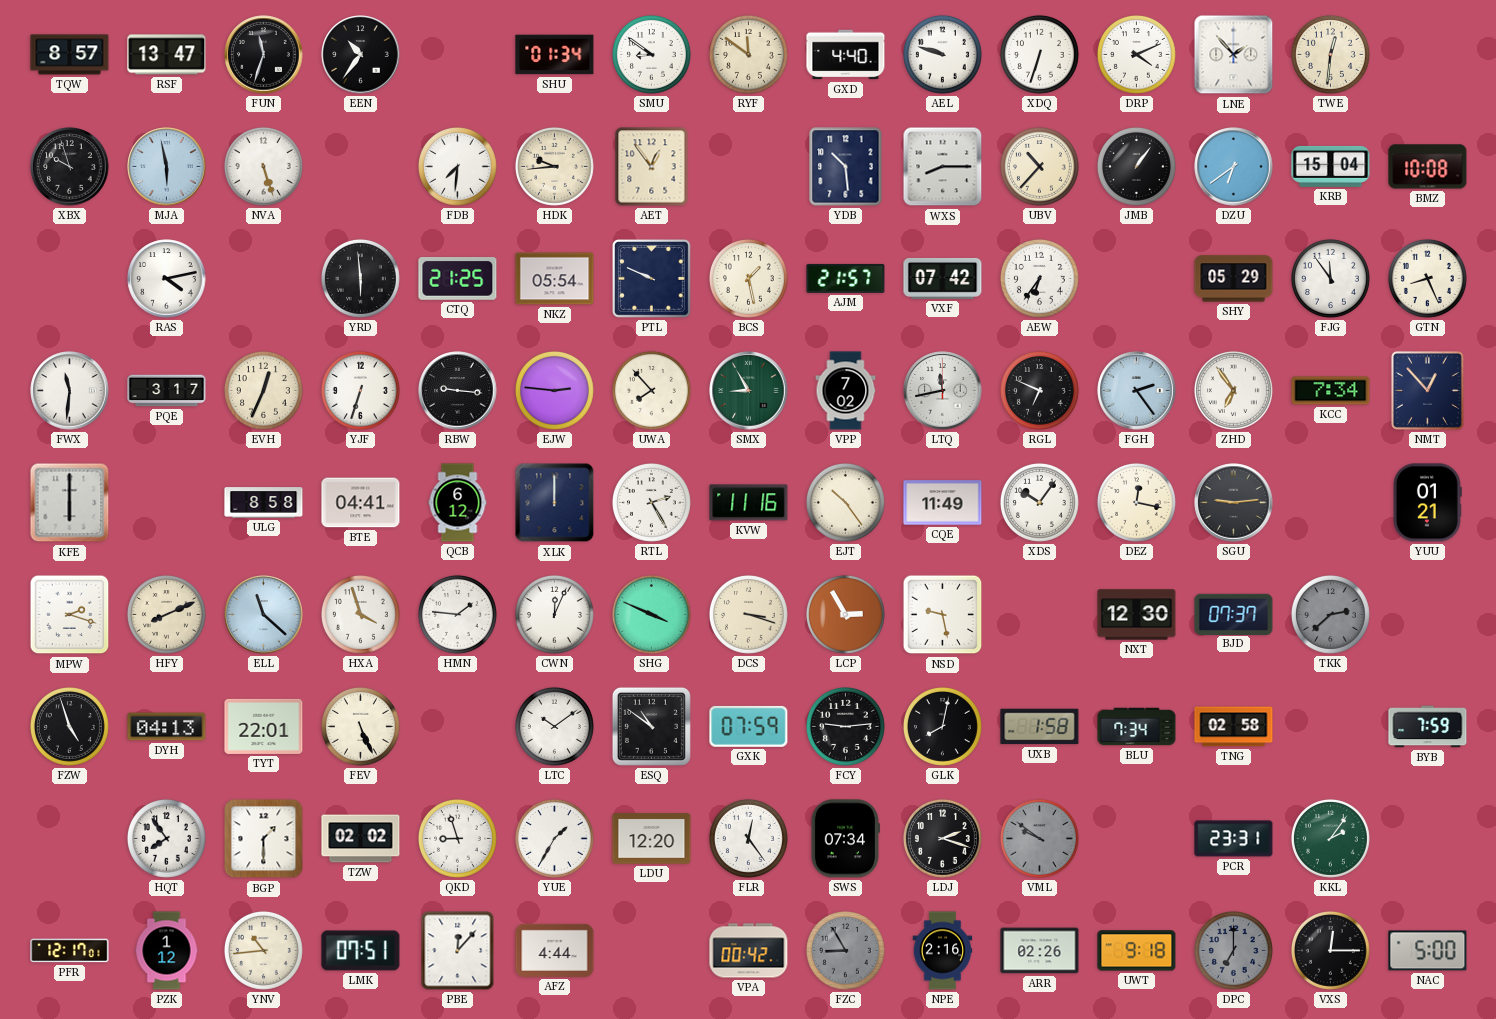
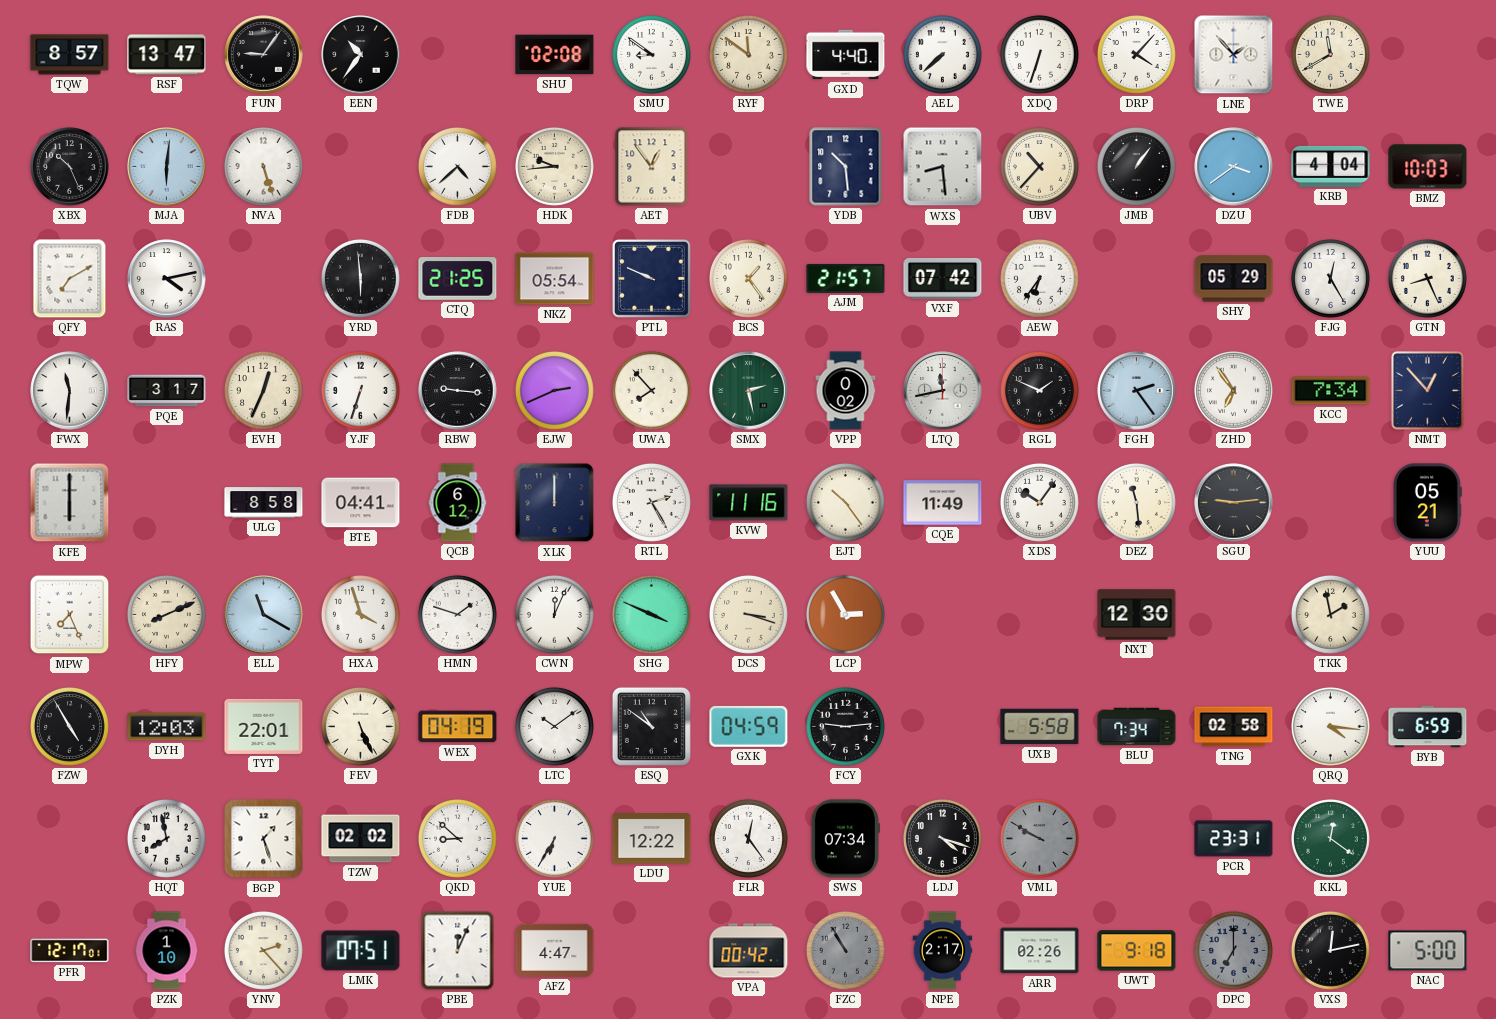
FUN: 11:33 -> 9:06 (264, 55)
SHU: 01:34 -> 02:08 (555, 55)
AEL: 9:48 -> 7:38 (942, 54)
DRP: 4:11 -> 4:07 (1136, 54)
TWE: 12:31 -> 11:40 (1330, 54)
XBX: 9:57 -> 10:26 (70, 167)
MJA: 5:58 -> 6:01 (167, 167)
FDB: 7:31 -> 4:38 (457, 166)
WXS: 8:15 -> 8:29 (943, 167)
DZU: 6:39 -> 3:39 (1234, 167)
KRB: 15:04 -> 4:04 (1331, 166)
BMZ: 10:08 -> 10:03 (1428, 167)
QFY: none -> 7:10 (70, 279)
BCS: 1:28 -> 1:24 (748, 278)
FJG: 11:54 -> 12:25 (1330, 278)
EJW: 2:46 -> 2:41 (554, 390)
SMX: 8:55 -> 2:28 (749, 391)
VPP: 7:02 -> 0:02 (846, 391)
RGL: 6:49 -> 1:49 (1039, 390)
DEZ: 12:17 -> 11:29 (1136, 502)
YUU: 01:21 -> 05:21 (1428, 503)
MPW: 2:18 -> 7:26 (70, 615)
ELL: 11:22 -> 11:20 (264, 615)
HMN: 1:46 -> 1:48 (457, 614)
NSD: 9:28 -> none (943, 615)
BJD: 07:37 -> none (1234, 614)
TKK: 2:38 -> 1:58 (1330, 614)
TKK dial: grey -> cream (1330, 614)
FZW: 4:57 -> 4:55 (69, 726)
DYH: 04:13 -> 12:03 (167, 727)
WEX: none -> 04:19 (458, 727)
GXK: 07:59 -> 04:59 (749, 726)
GLK: 8:02 -> none (942, 726)
UXB: 1:58 -> 5:58 (1040, 727)
QRQ: none -> 4:16 (1330, 726)
BYB: 7:59 -> 6:59 (1428, 727)
HQT: 7:54 -> 7:58 (166, 838)
BGP: 1:30 -> 1:27 (264, 839)
QKD: 8:57 -> 8:52 (457, 838)
YUE: 1:35 -> 6:35 (554, 838)
LDU: 12:20 -> 12:22 (652, 839)
LDJ: 2:18 -> 4:18 (942, 838)
VML: 9:51 -> 9:50 (1039, 838)
KKL: 2:06 -> 12:21 (1330, 838)
PZK: 1:12 -> 1:10 (167, 951)
YNV: 10:44 -> 2:23 (263, 950)
PBE: 12:07 -> 12:04 (458, 951)
AFZ: 4:44 -> 4:47 (555, 950)
FZC: 8:55 -> 10:55 (845, 950)
NPE: 2:16 -> 2:17 (943, 951)
VXS: 12:15 -> 12:13 (1330, 950)
